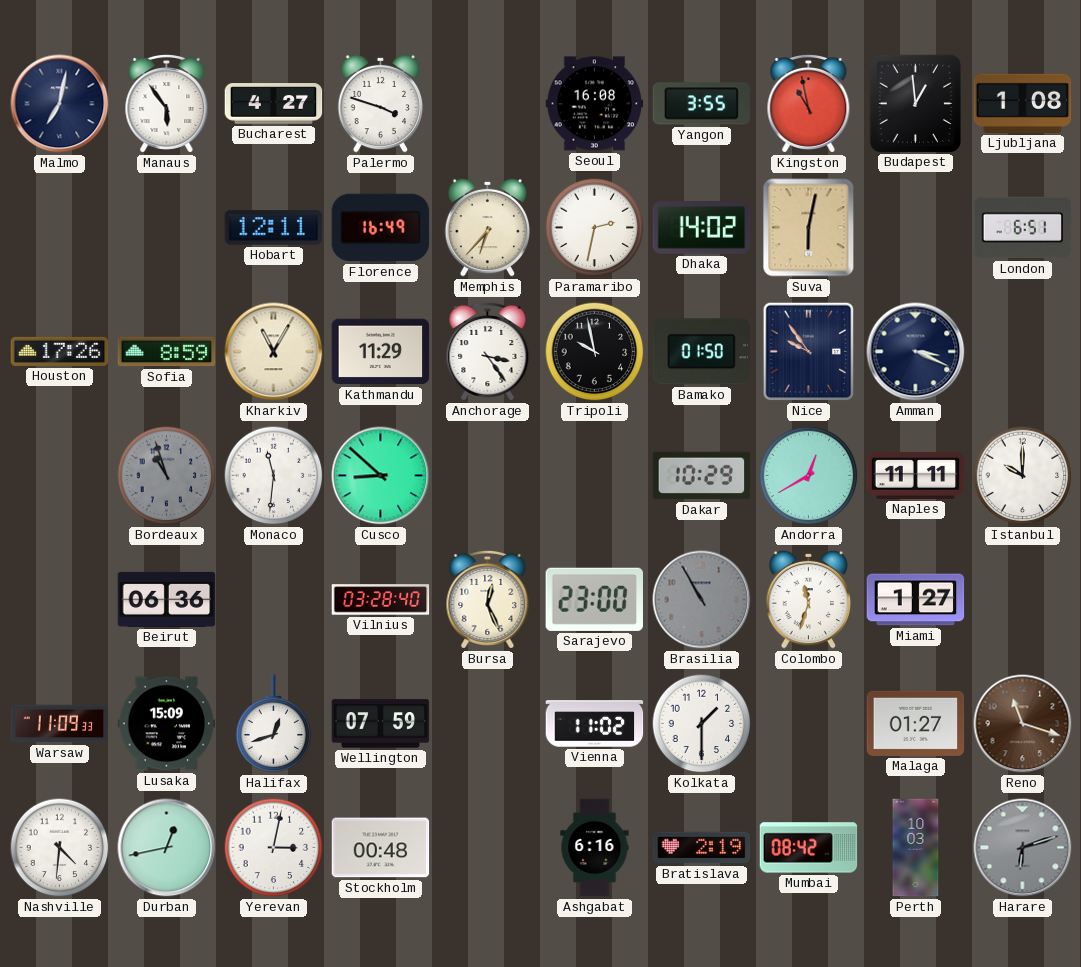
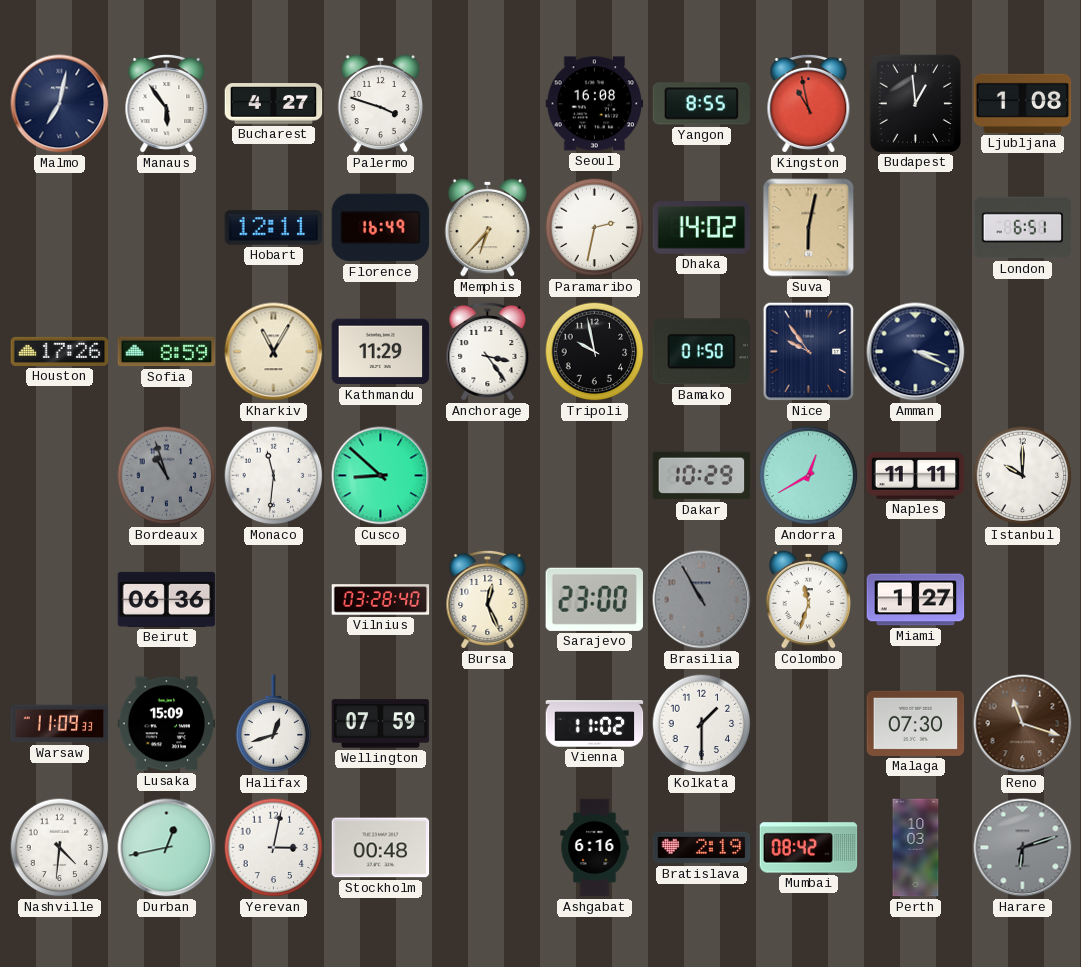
Yangon: 3:55 -> 8:55 (702, 104)
Malaga: 01:27 -> 07:30 (916, 723)
